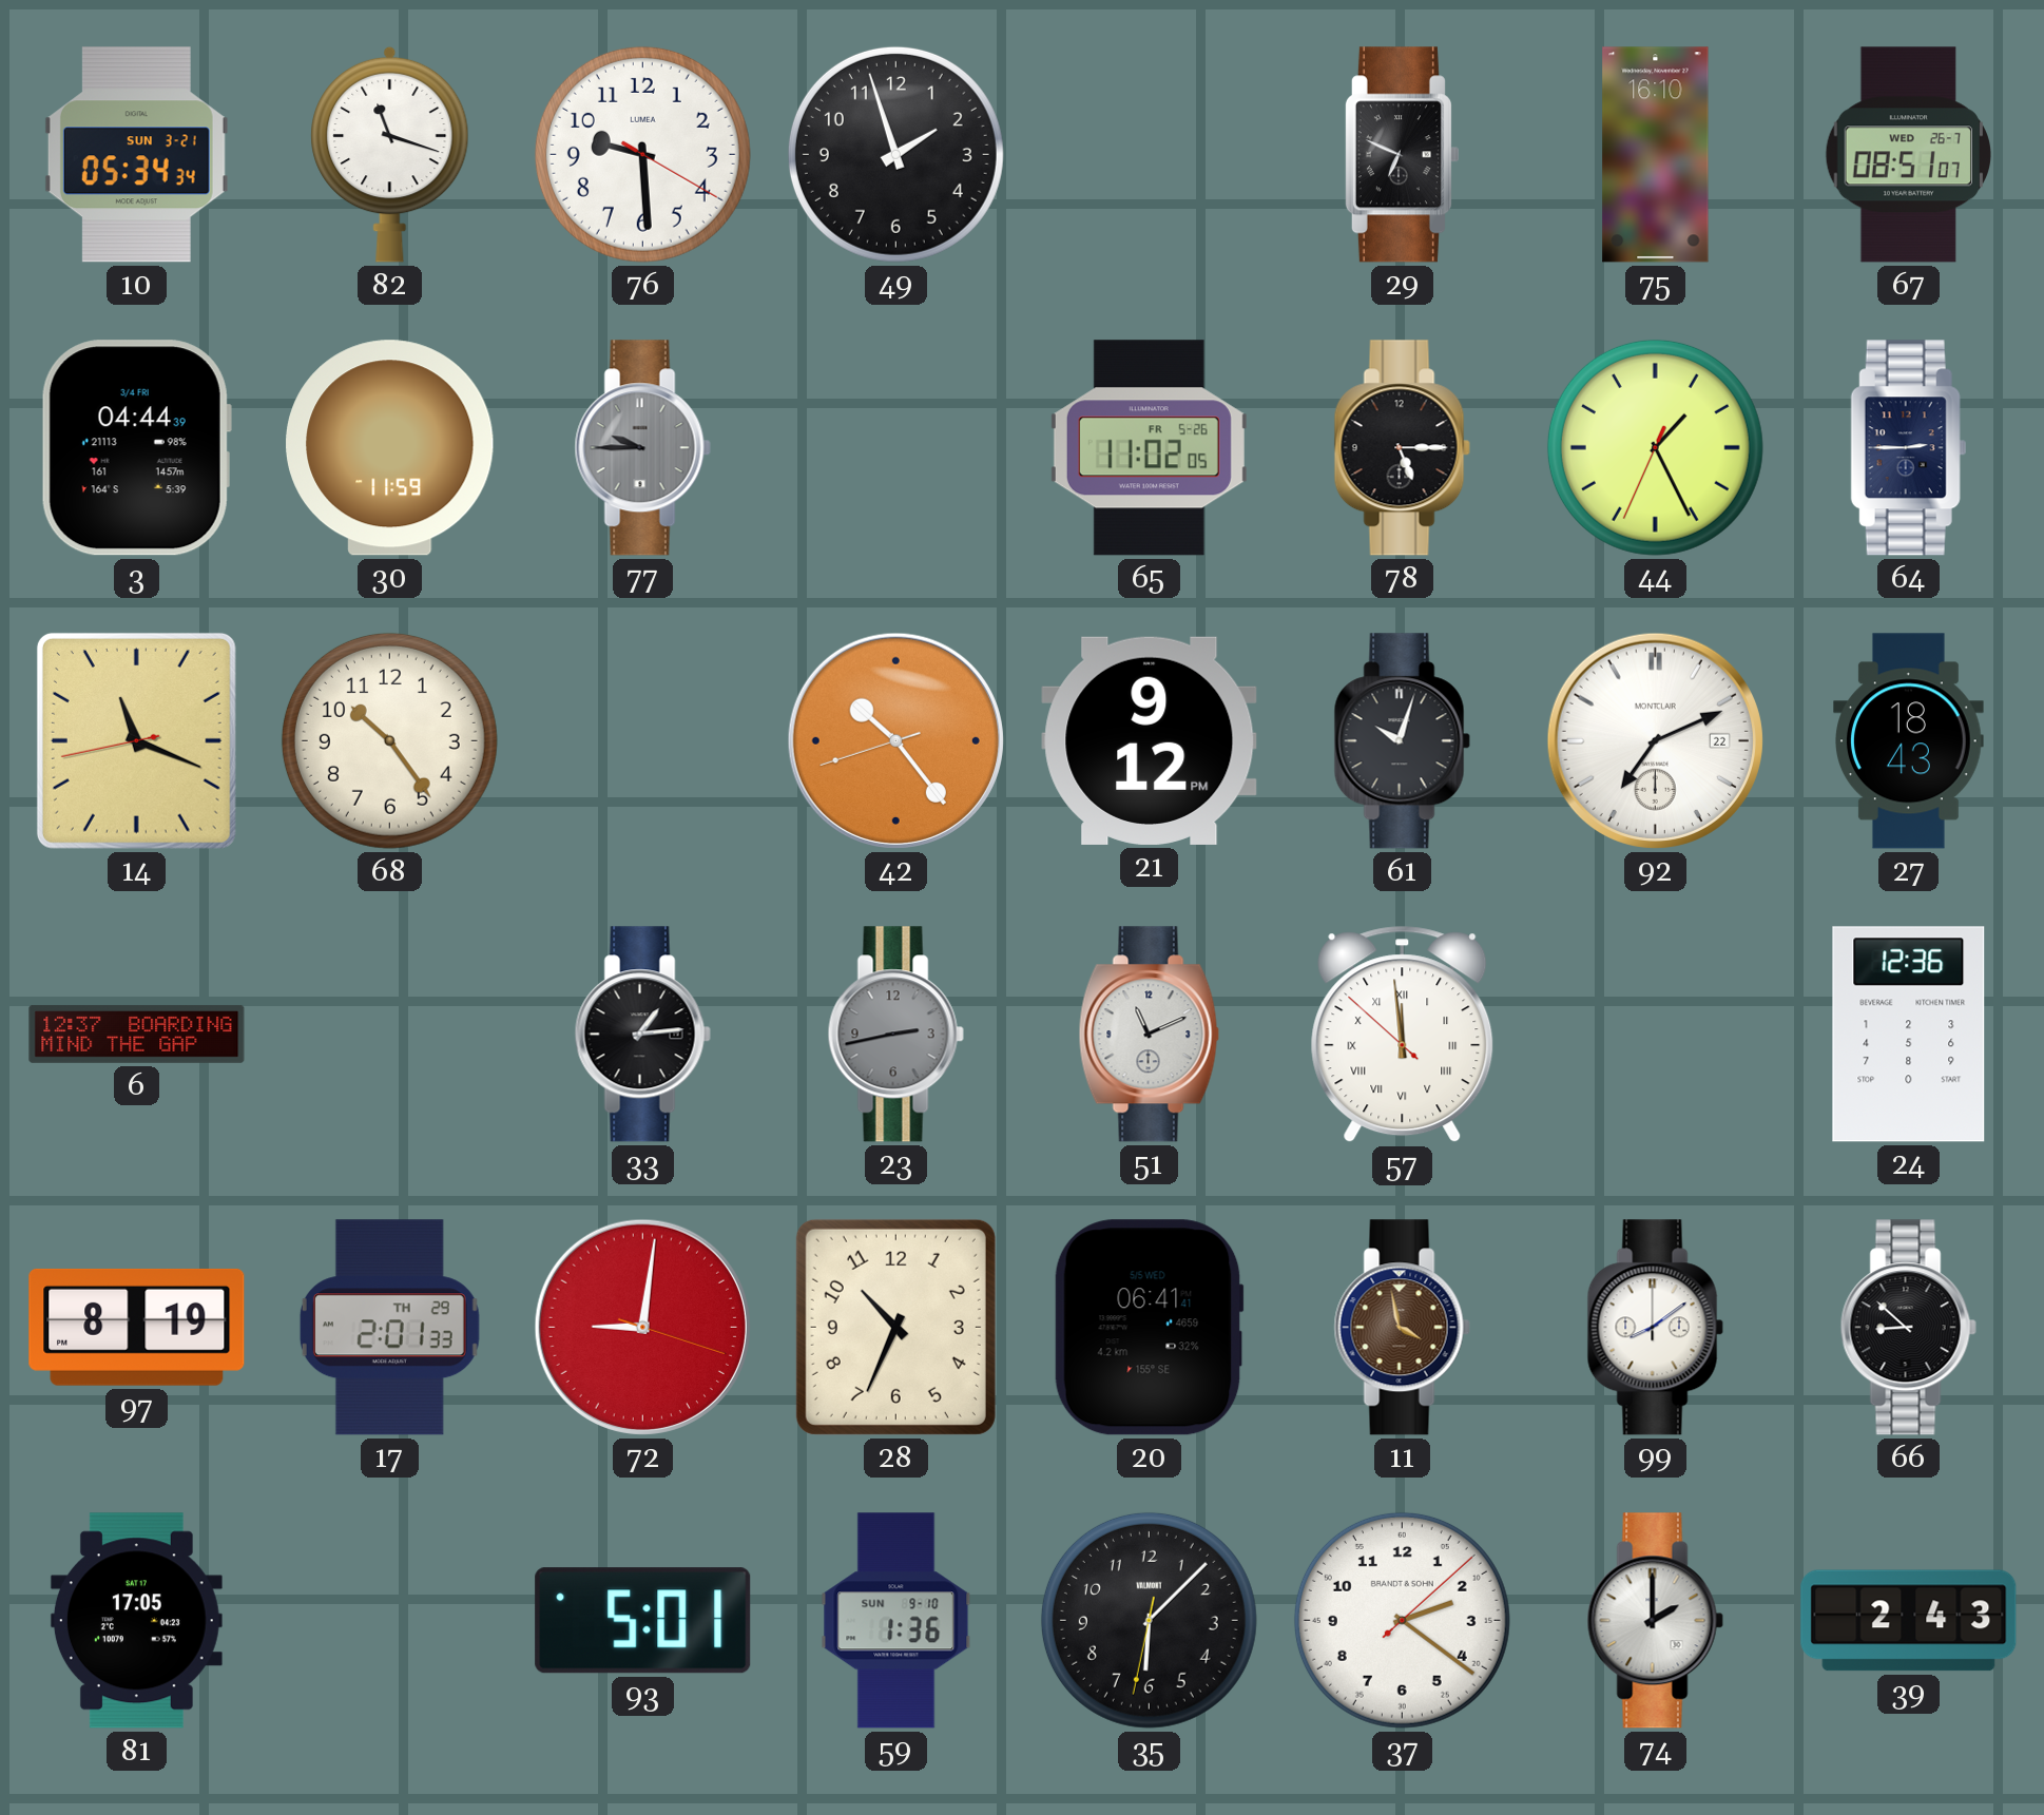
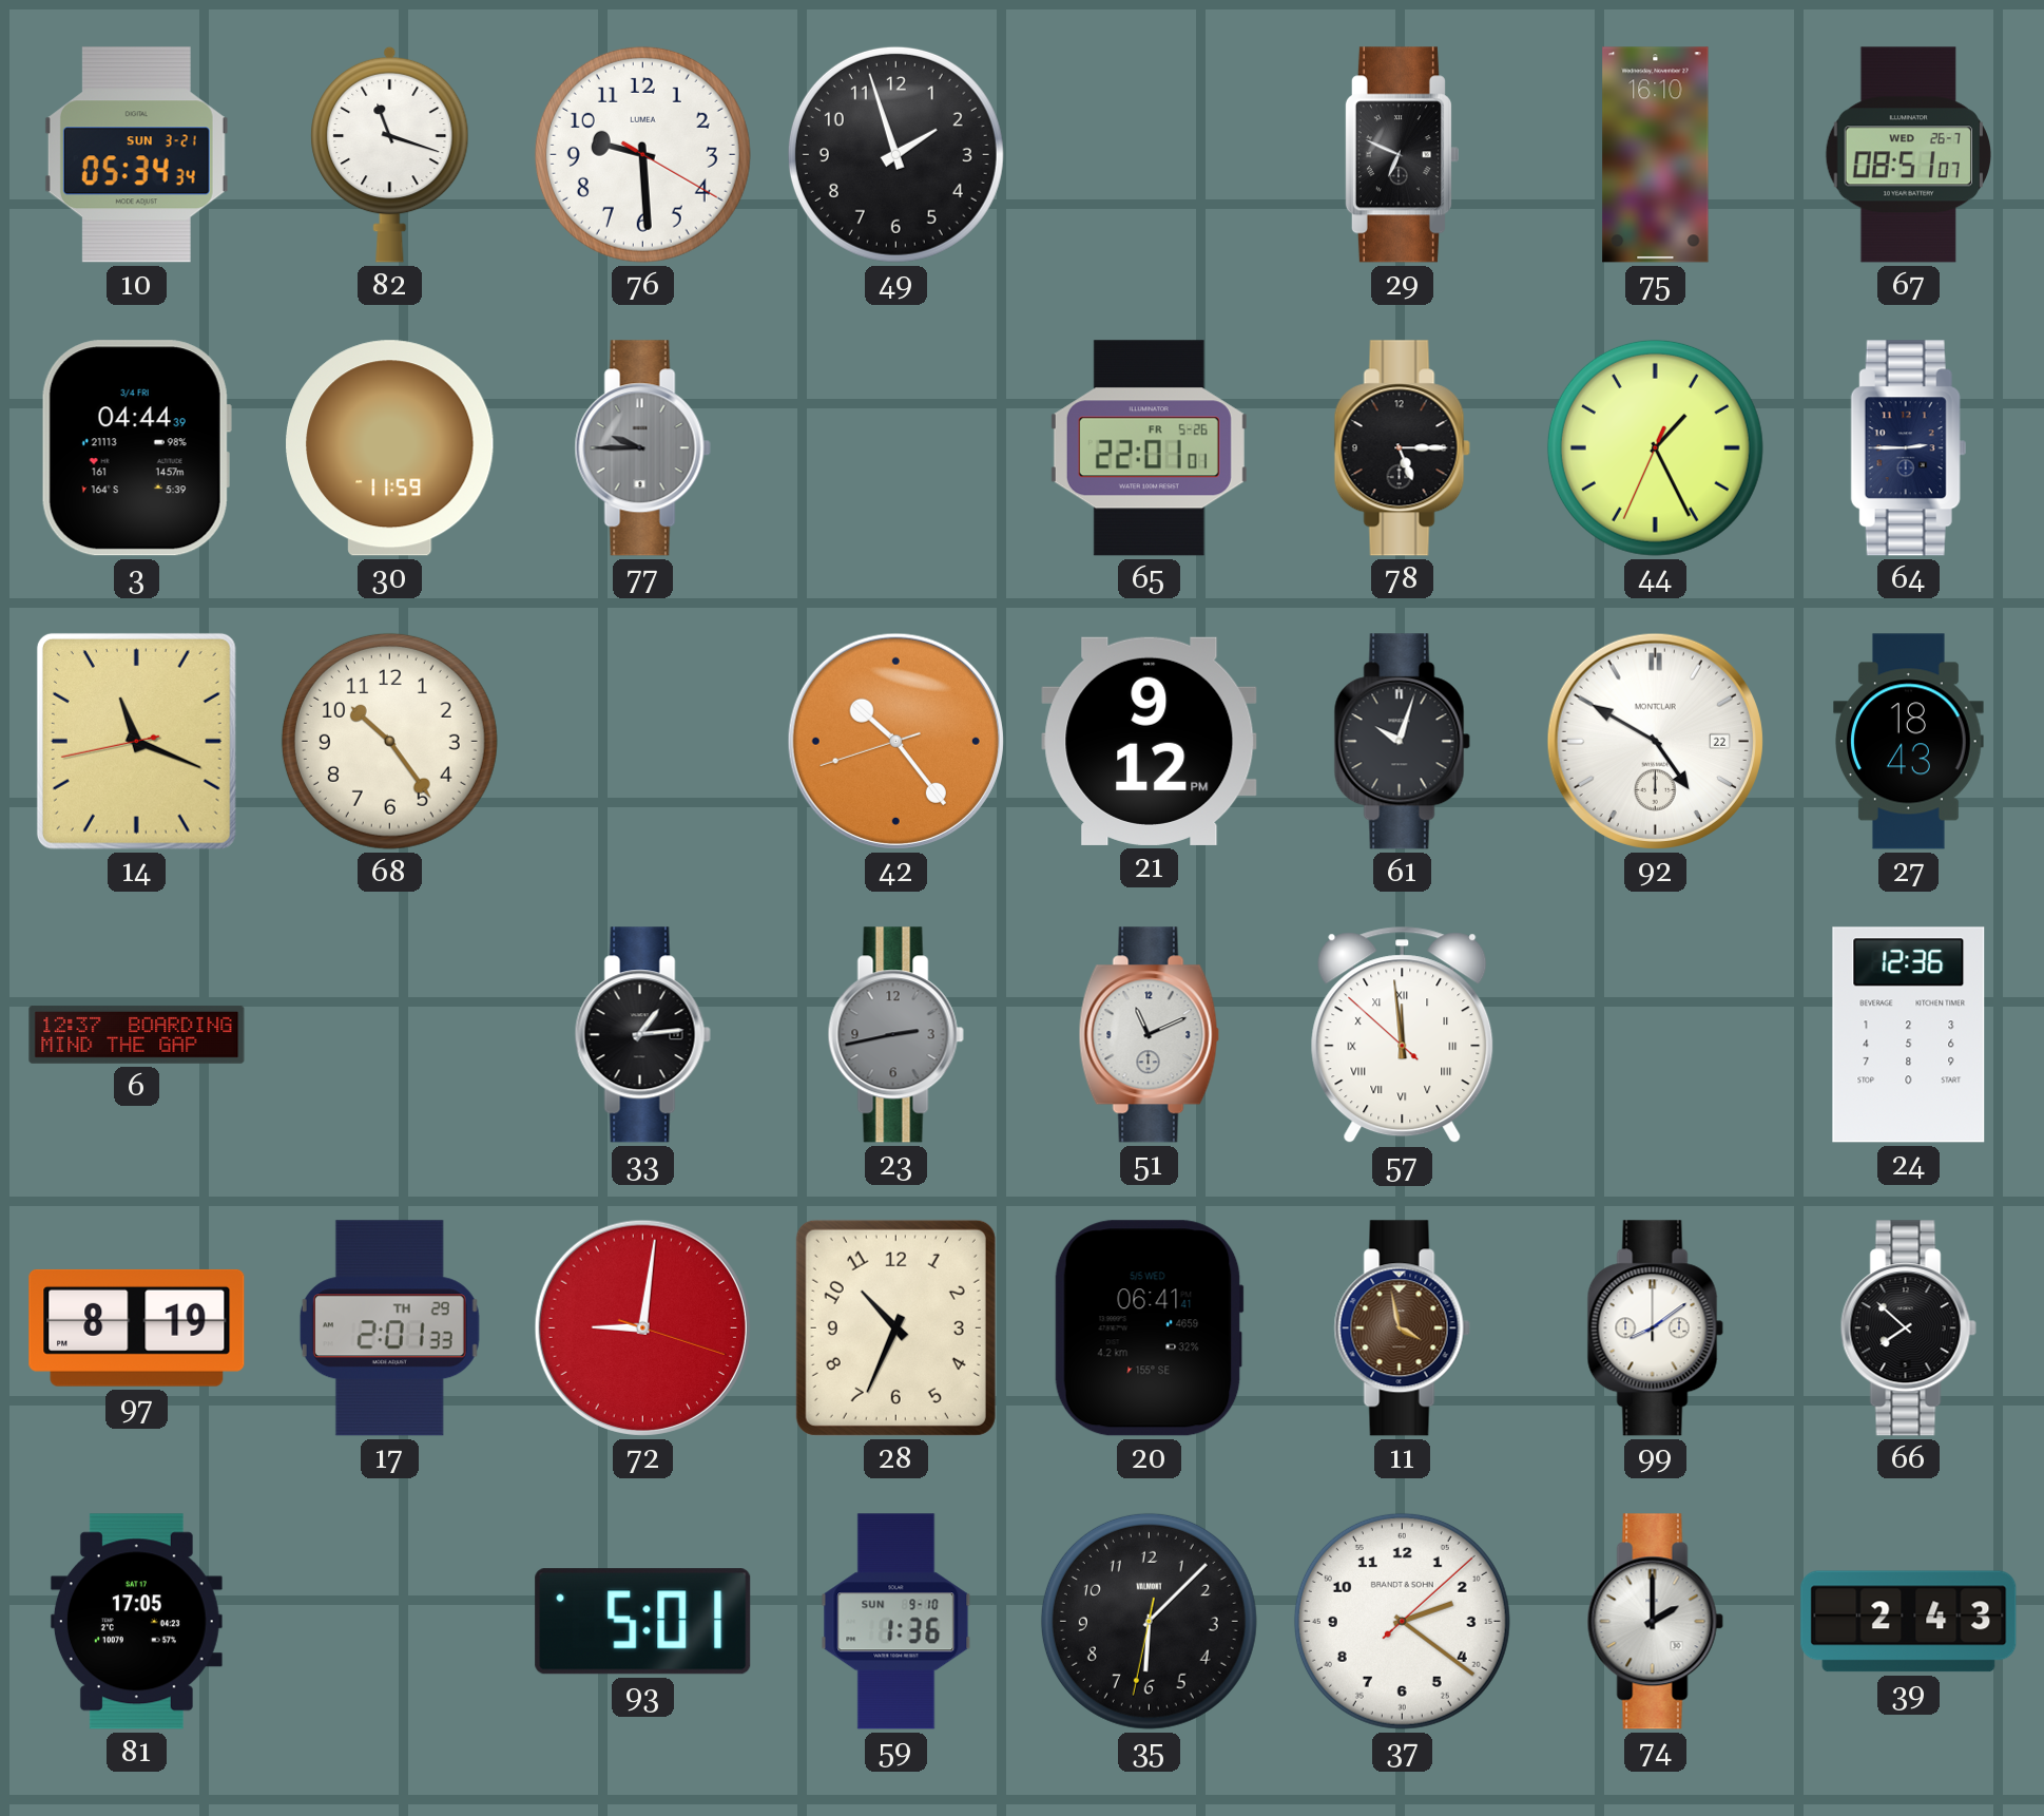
65: 11:02 -> 22:01 (1149, 448)
92: 7:11 -> 4:50 (1655, 741)
66: 8:52 -> 7:52 (1908, 1328)
